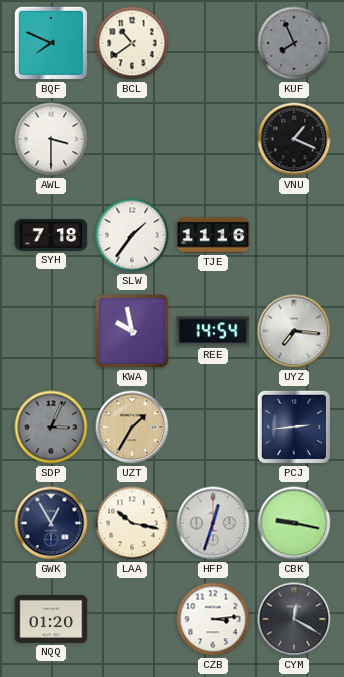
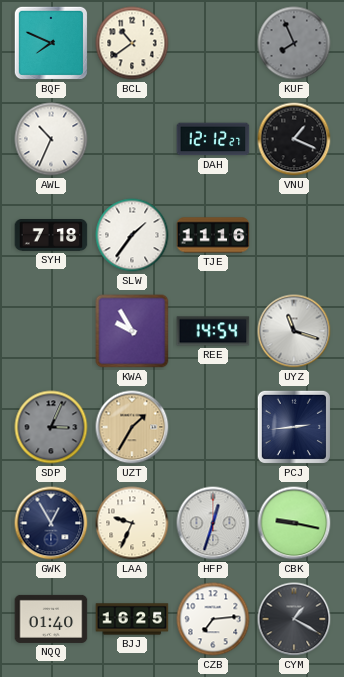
AWL: 3:30 -> 10:34 (51, 139)
DAH: none -> 12:12 (213, 139)
KWA: 9:58 -> 9:55 (132, 331)
UYZ: 7:16 -> 11:18 (294, 331)
LAA: 10:17 -> 9:34 (132, 523)
NQQ: 01:20 -> 01:40 (51, 619)
BJJ: none -> 16:25 (132, 619)
CZB: 3:14 -> 7:14 (213, 619)
CYM: 12:20 -> 1:20 (294, 619)
